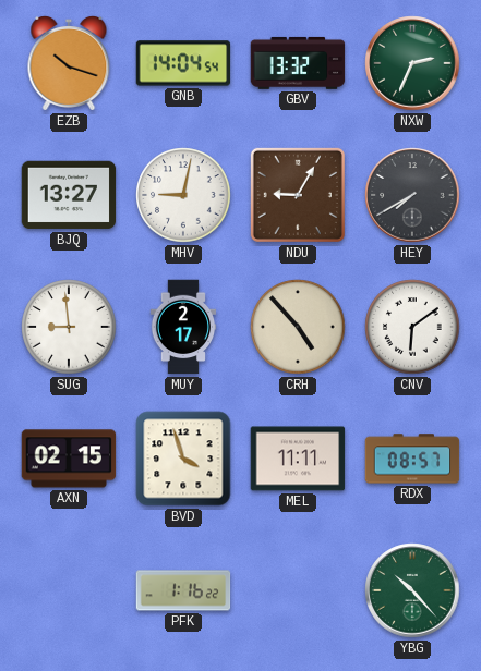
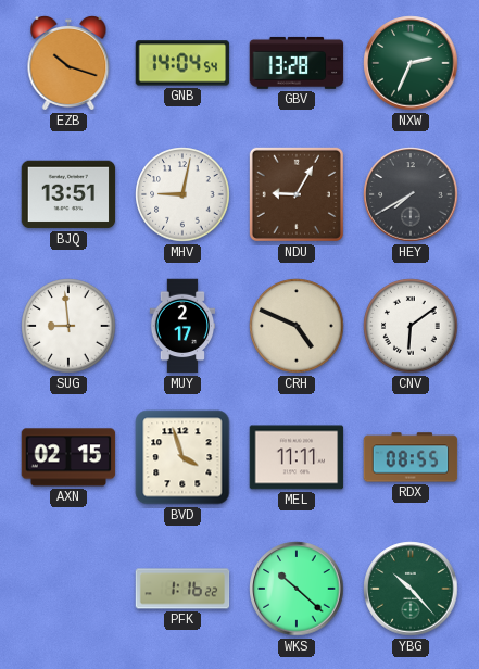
GBV: 13:32 -> 13:28 (297, 63)
BJQ: 13:27 -> 13:51 (68, 194)
CRH: 4:53 -> 4:49 (297, 326)
RDX: 08:57 -> 08:55 (411, 457)
WKS: none -> 10:22 (297, 589)
